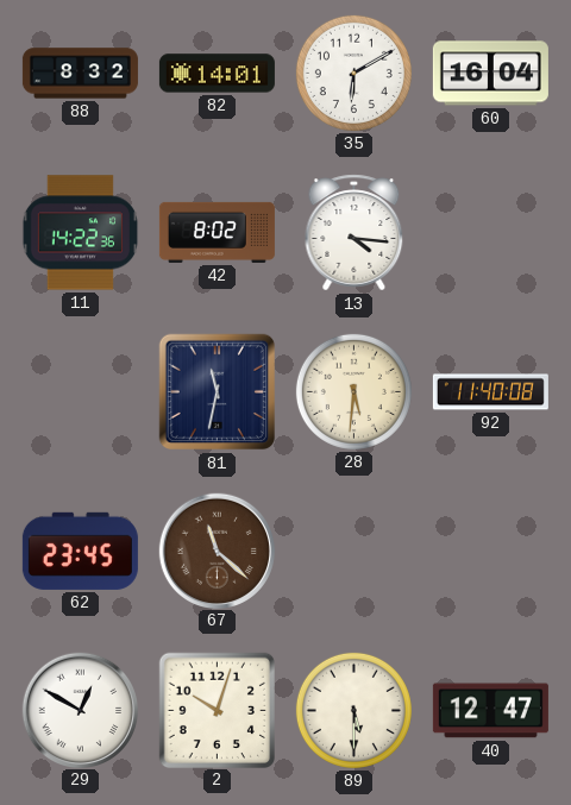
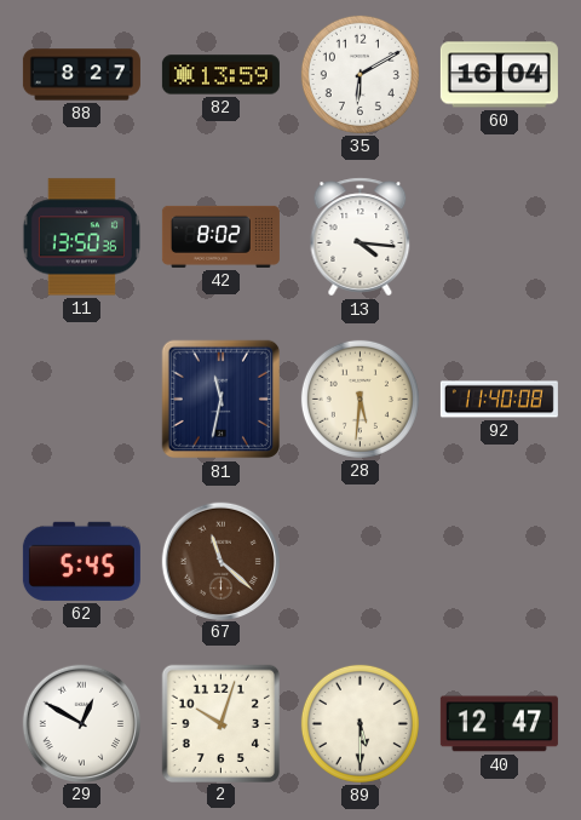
88: 8:32 -> 8:27 (81, 75)
82: 14:01 -> 13:59 (220, 75)
11: 14:22 -> 13:50 (81, 237)
62: 23:45 -> 5:45 (81, 561)
